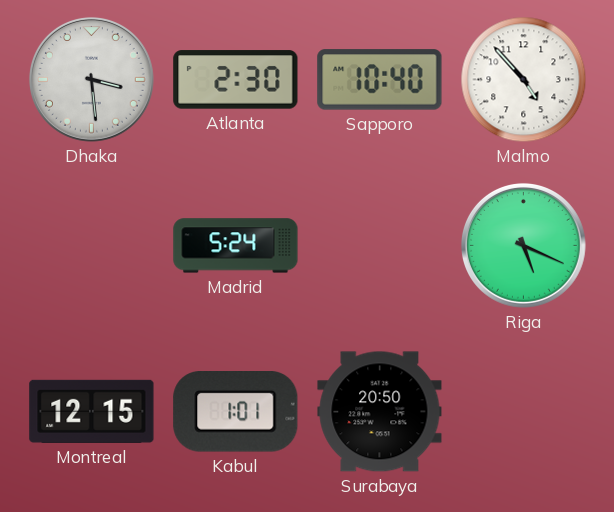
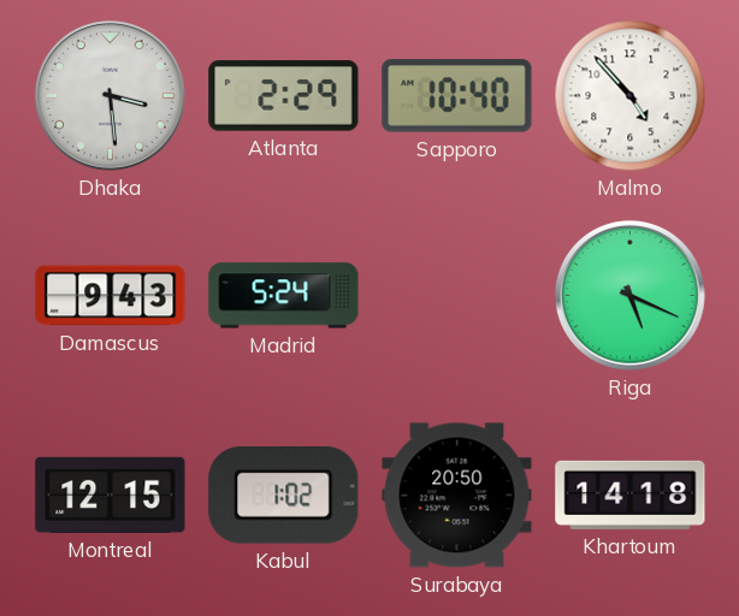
Atlanta: 2:30 -> 2:29 (284, 96)
Damascus: none -> 9:43 (111, 296)
Kabul: 1:01 -> 1:02 (284, 496)
Khartoum: none -> 14:18 (631, 494)
